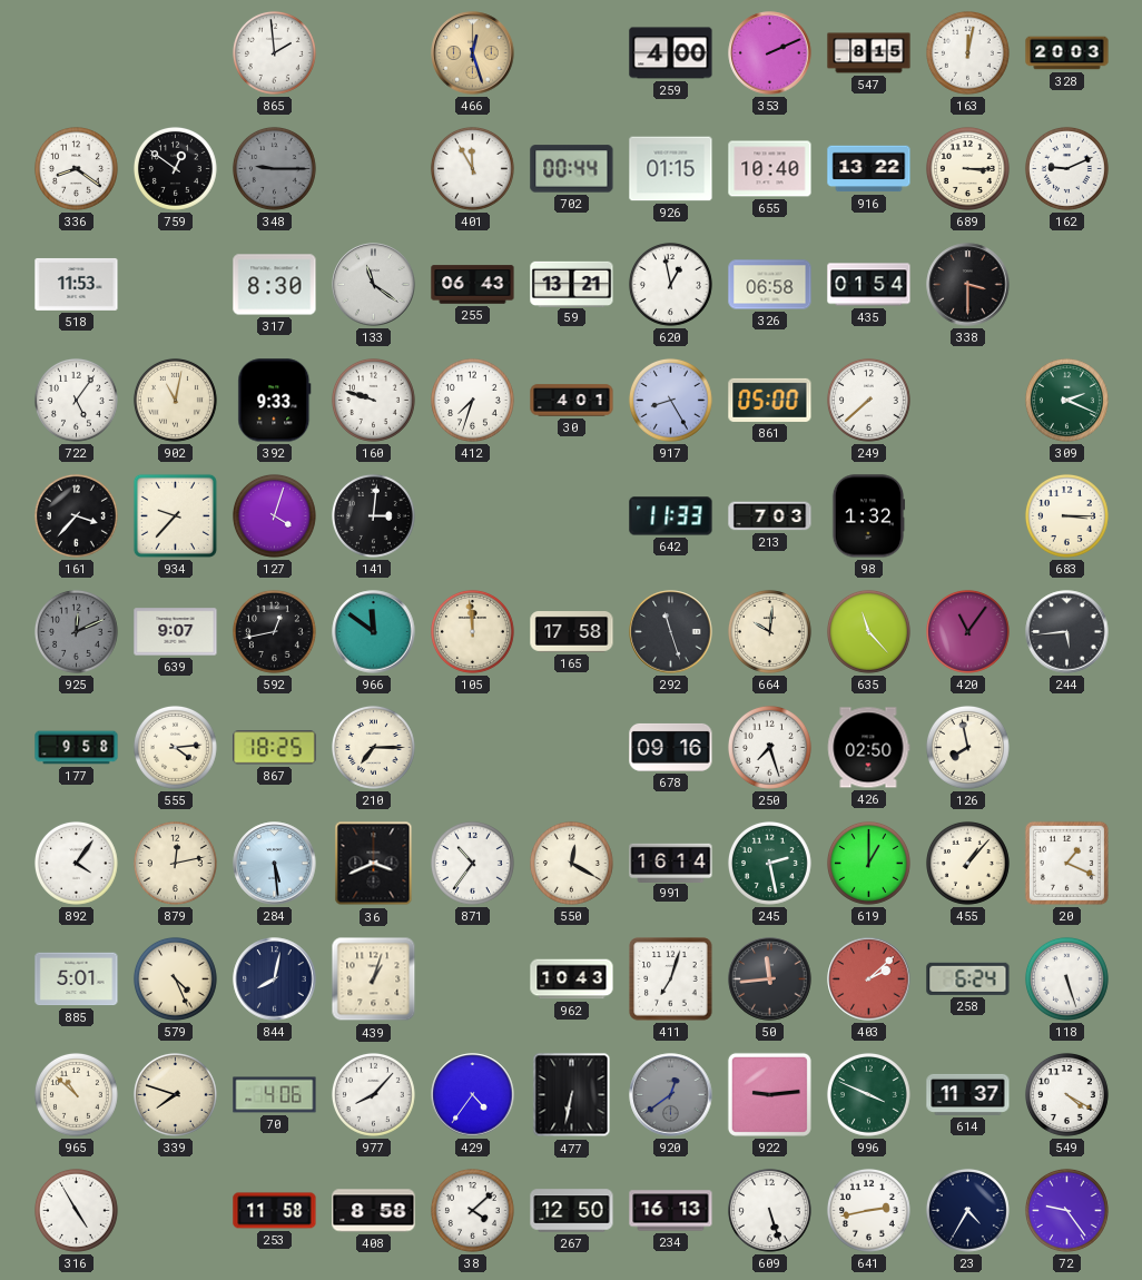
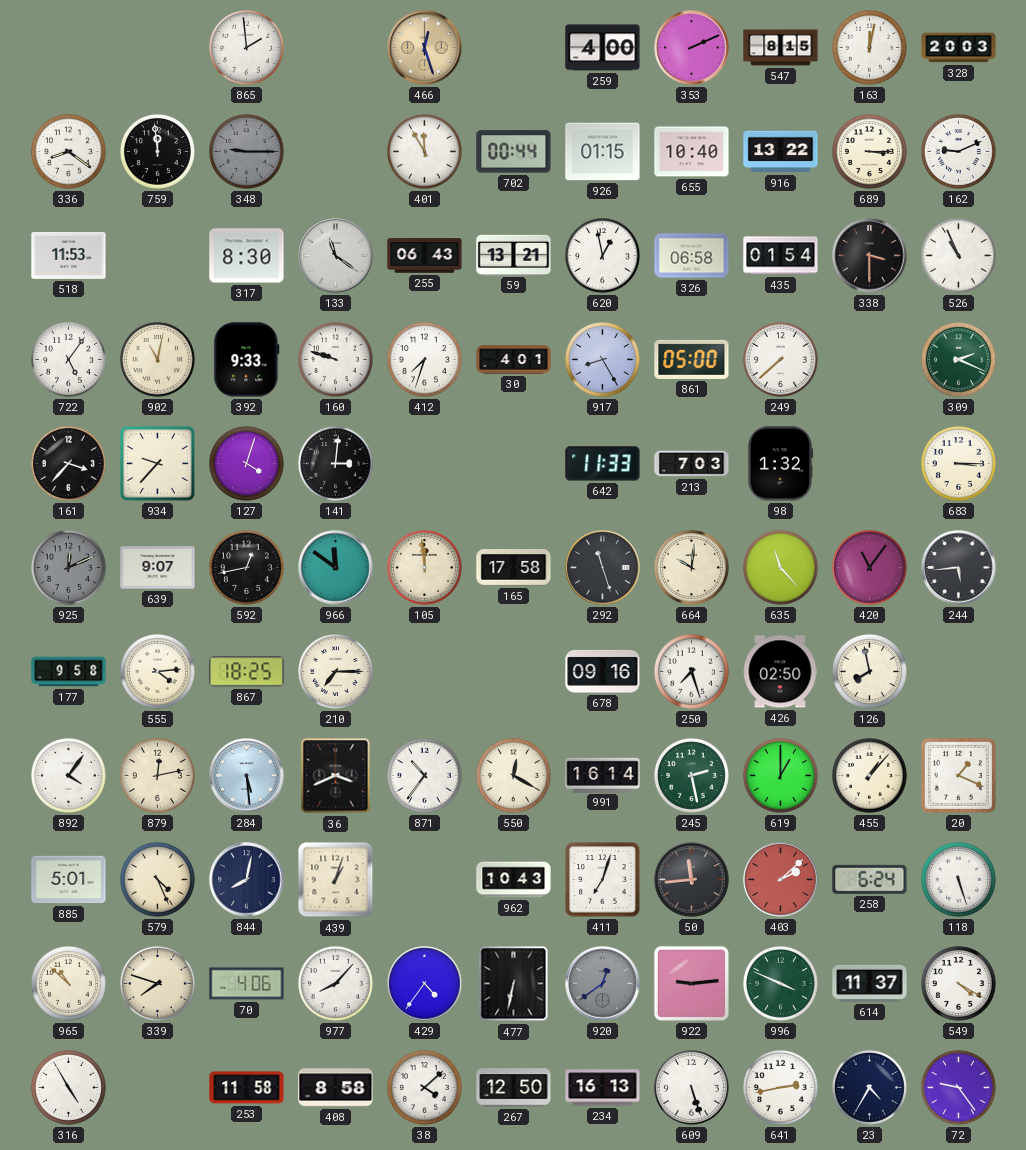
759: 12:51 -> 11:59 (157, 151)
526: none -> 10:56 (958, 255)
